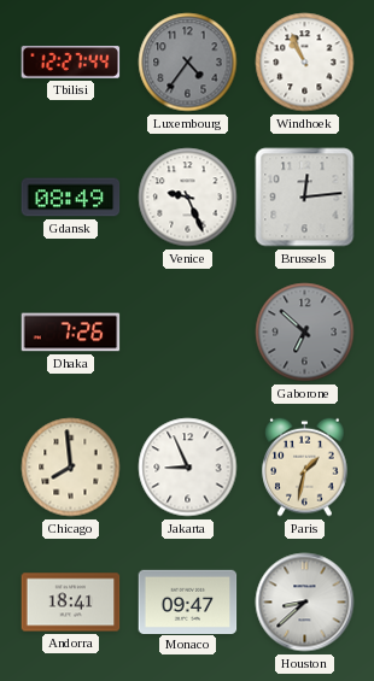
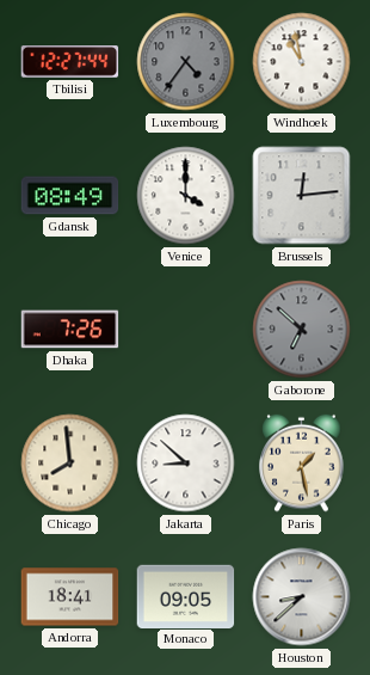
Windhoek: 10:56 -> 10:58 (302, 62)
Venice: 9:26 -> 4:00 (186, 196)
Jakarta: 8:56 -> 8:52 (186, 464)
Paris: 1:32 -> 1:28 (302, 462)
Monaco: 09:47 -> 09:05 (186, 596)
